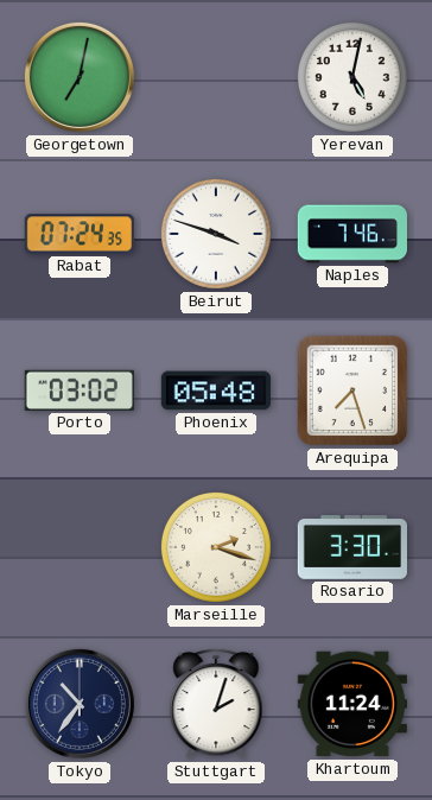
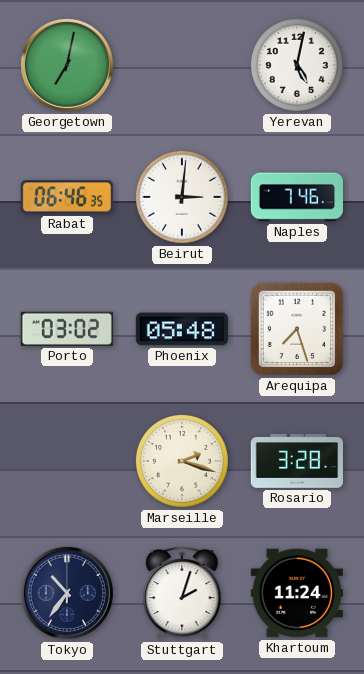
Rabat: 07:24 -> 06:46 (67, 197)
Beirut: 3:48 -> 3:01 (182, 197)
Rosario: 3:30 -> 3:28 (296, 462)
